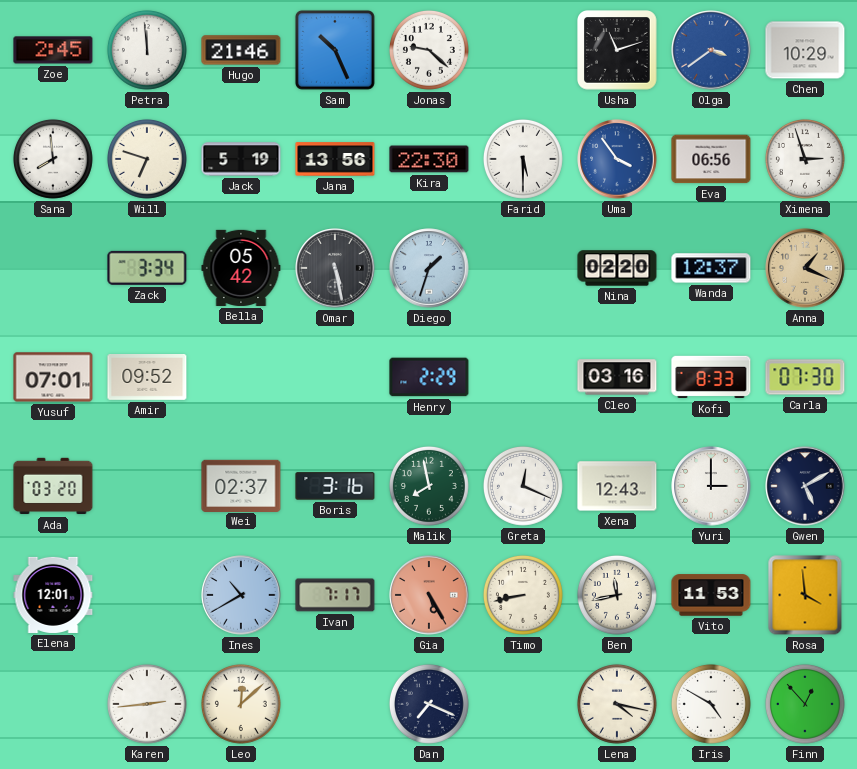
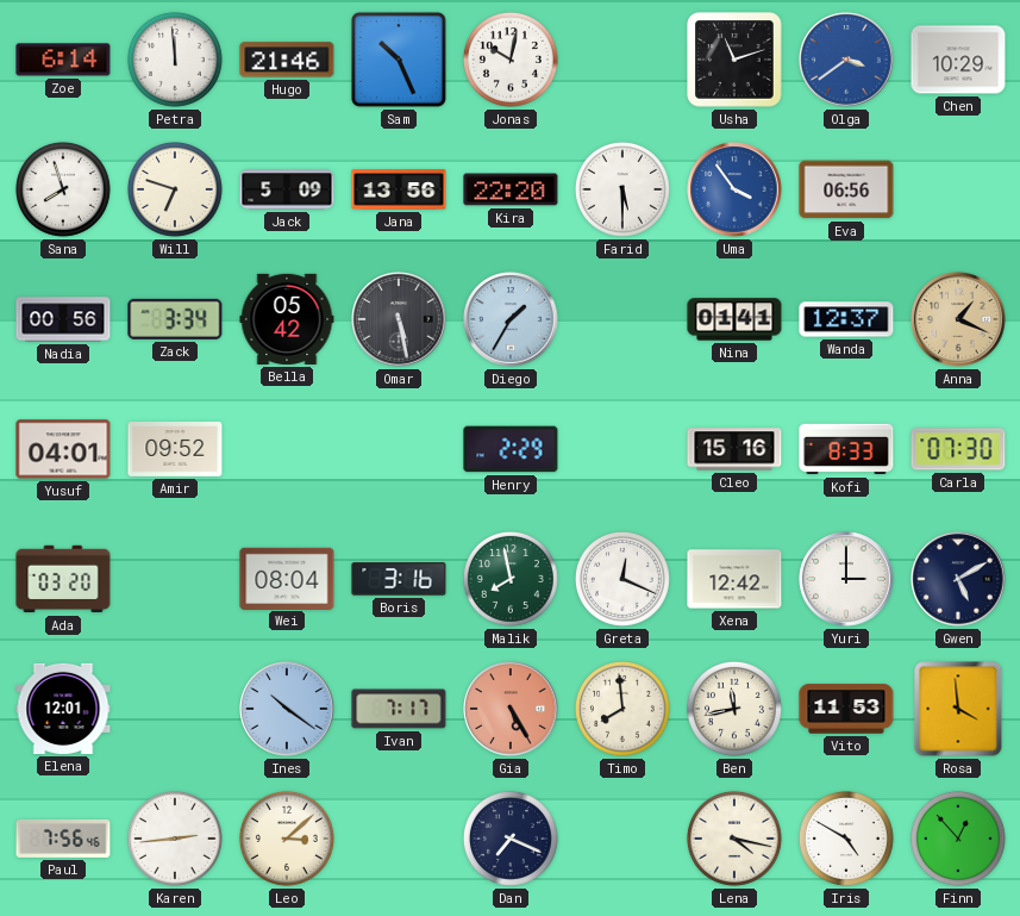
Zoe: 2:45 -> 6:14 (63, 60)
Jonas: 9:22 -> 10:02 (511, 60)
Sana: 7:59 -> 7:57 (63, 189)
Jack: 5:19 -> 5:09 (287, 189)
Kira: 22:30 -> 22:20 (511, 189)
Ximena: 2:57 -> none (805, 159)
Nadia: none -> 00:56 (63, 319)
Diego: 1:33 -> 1:35 (511, 319)
Nina: 02:20 -> 01:41 (734, 319)
Yusuf: 07:01 -> 04:01 (63, 449)
Cleo: 03:16 -> 15:16 (734, 449)
Wei: 02:37 -> 08:04 (287, 578)
Xena: 12:43 -> 12:42 (734, 579)
Ines: 10:40 -> 10:21 (287, 709)
Timo: 8:43 -> 7:59 (622, 709)
Paul: none -> 7:56 (63, 839)
Leo: 12:08 -> 3:08 (287, 839)
